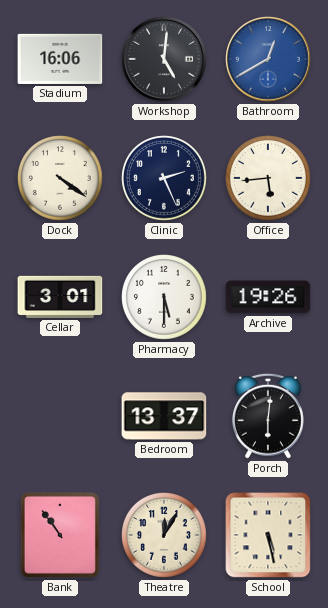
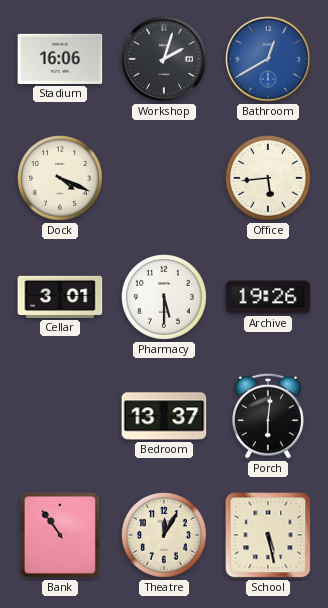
Workshop: 5:01 -> 2:03 (164, 59)
Dock: 4:21 -> 4:19 (61, 179)
Clinic: 2:26 -> none (165, 179)
